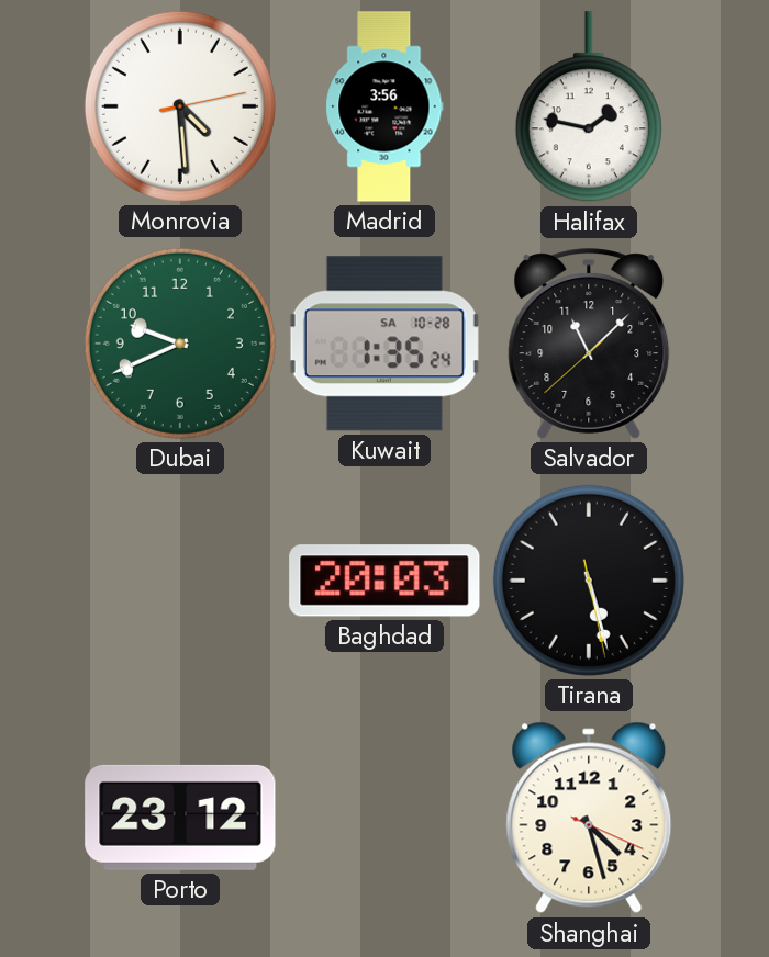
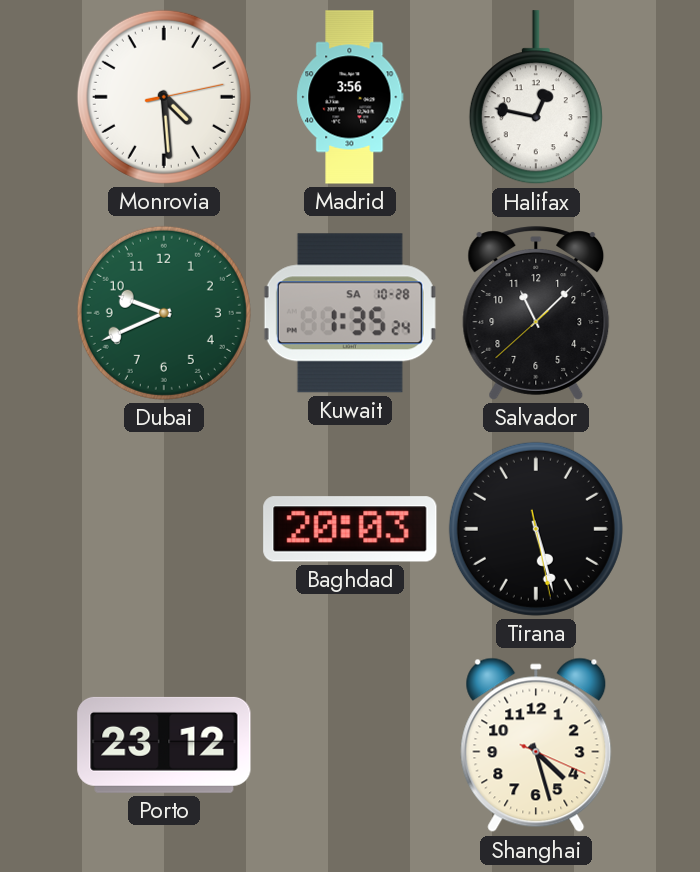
Halifax: 1:47 -> 12:47 (536, 98)
